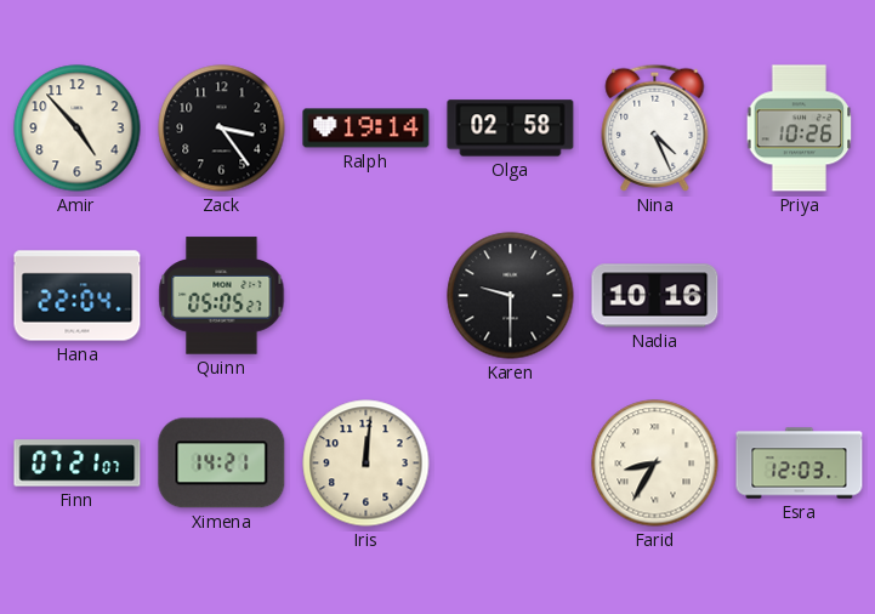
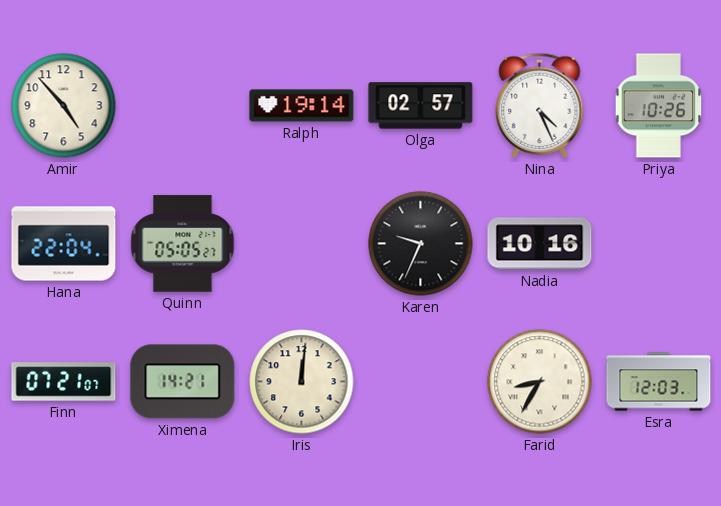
Zack: 3:24 -> none (222, 129)
Olga: 02:58 -> 02:57 (421, 106)
Karen: 9:30 -> 9:34 (421, 244)
